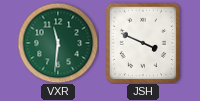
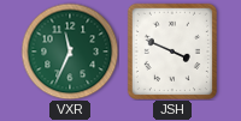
VXR: 11:31 -> 11:34 (70, 52)
